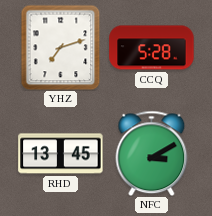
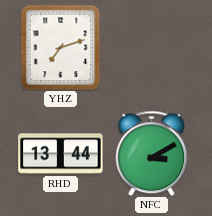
CCQ: 5:28 -> none (152, 48)
RHD: 13:45 -> 13:44 (61, 154)
